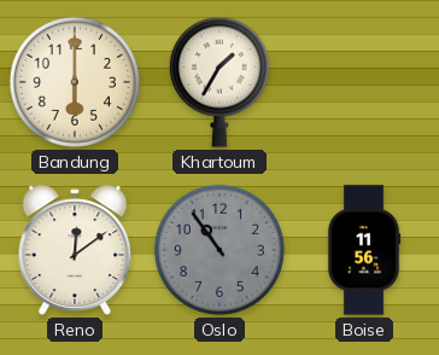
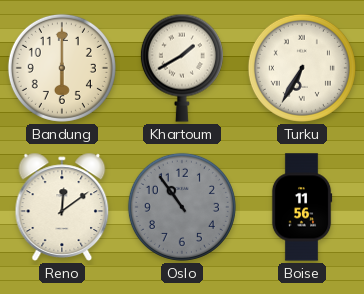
Khartoum: 1:35 -> 1:40 (182, 68)
Turku: none -> 6:35 (302, 68)
